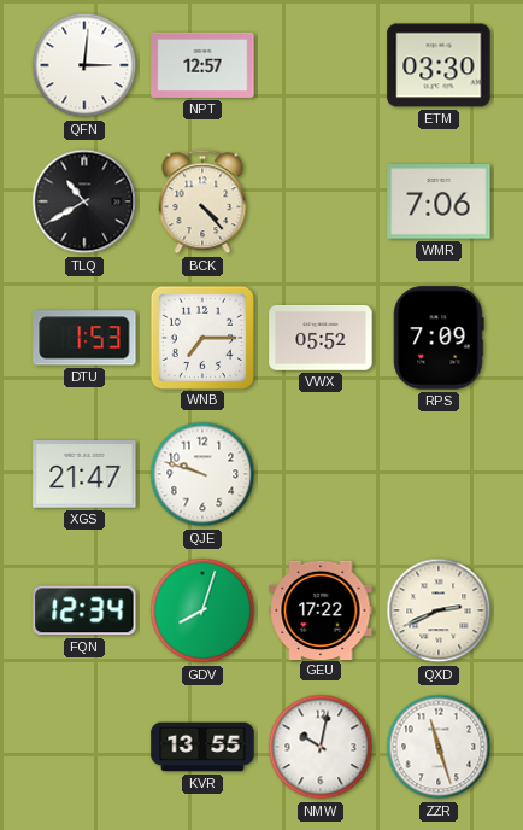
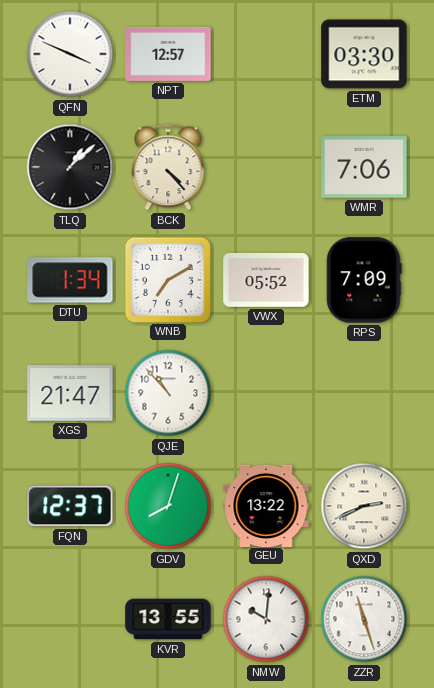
QFN: 3:01 -> 3:49 (70, 54)
TLQ: 10:40 -> 1:08 (70, 167)
DTU: 1:53 -> 1:34 (70, 280)
WNB: 7:15 -> 7:10 (167, 279)
QJE: 9:48 -> 10:53 (168, 393)
FQN: 12:34 -> 12:37 (70, 506)
GEU: 17:22 -> 13:22 (266, 505)
NMW: 10:02 -> 10:01 (266, 619)
